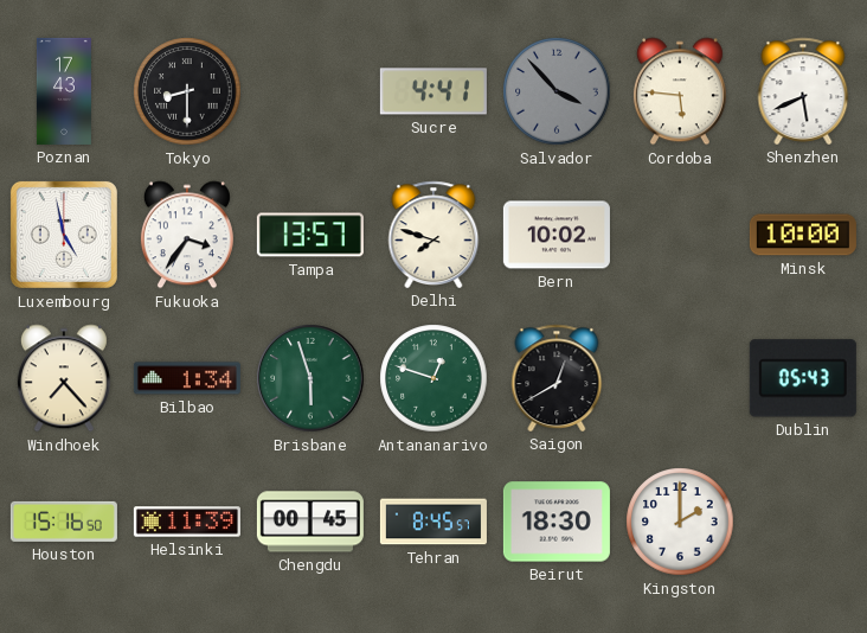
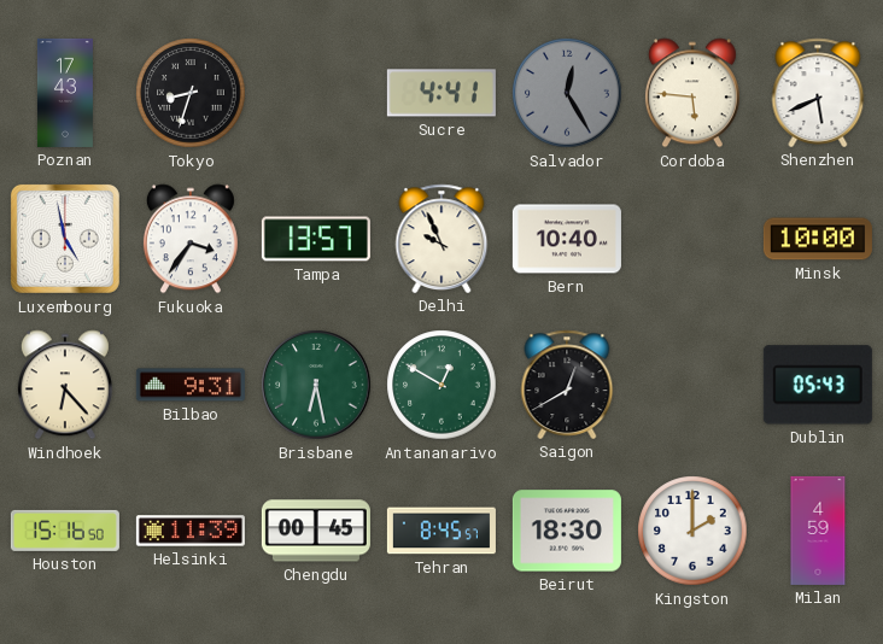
Tokyo: 8:30 -> 8:33 (191, 93)
Salvador: 3:53 -> 12:25 (567, 93)
Delhi: 7:48 -> 9:56 (441, 239)
Bern: 10:02 -> 10:40 (567, 239)
Windhoek: 7:23 -> 6:23 (65, 385)
Bilbao: 1:34 -> 9:31 (191, 385)
Brisbane: 5:57 -> 6:28 (316, 385)
Antananarivo: 12:48 -> 12:50 (441, 385)
Milan: none -> 4:59 (818, 531)
